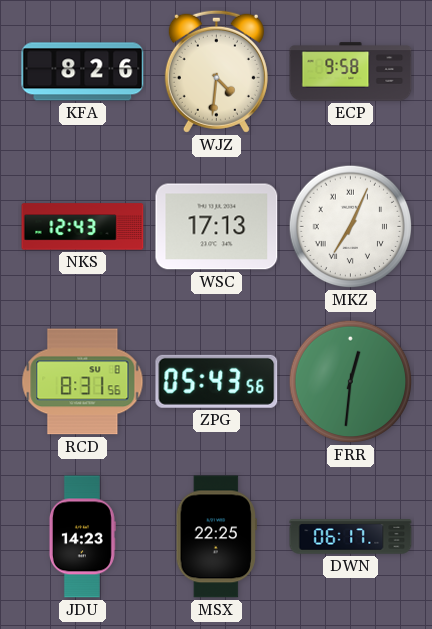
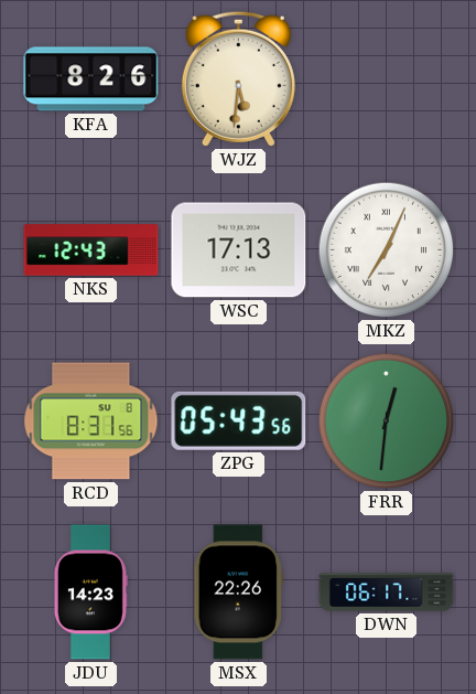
WJZ: 4:31 -> 5:31 (238, 78)
ECP: 9:58 -> none (351, 72)
MSX: 22:25 -> 22:26 (238, 592)
